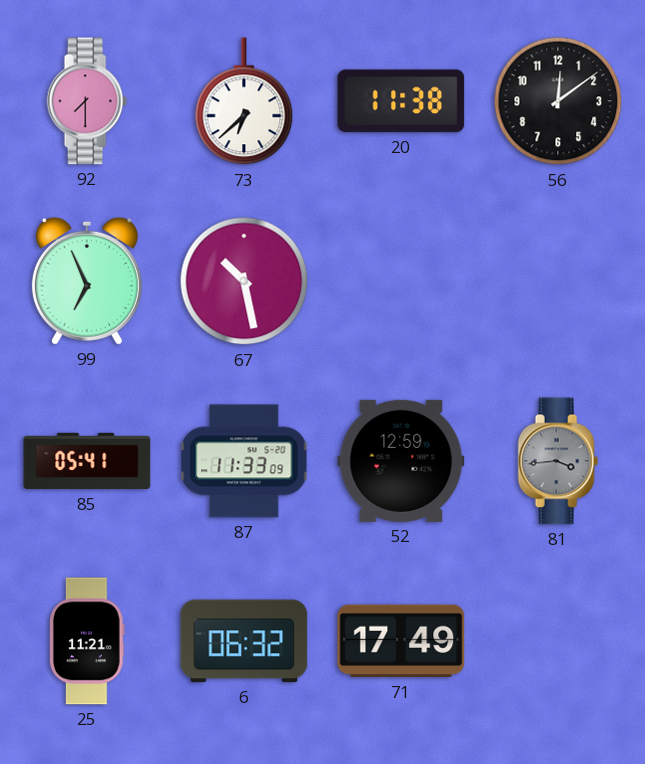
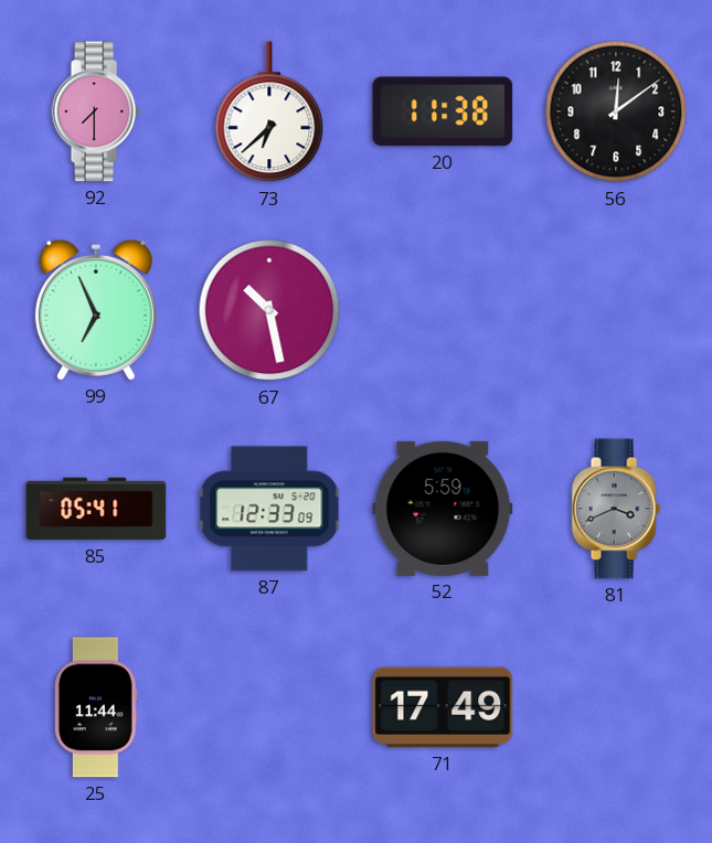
87: 11:33 -> 12:33 (269, 509)
52: 12:59 -> 5:59 (443, 509)
81: 3:44 -> 3:41 (616, 509)
25: 11:21 -> 11:44 (97, 707)
6: 06:32 -> none (244, 641)
